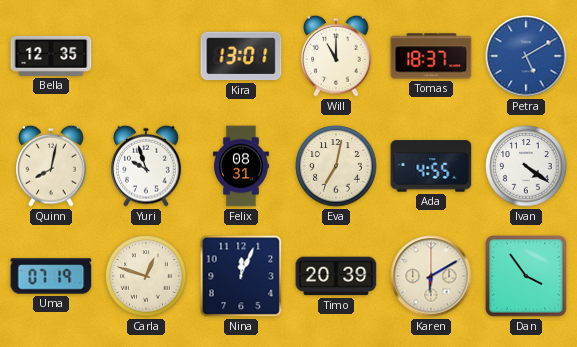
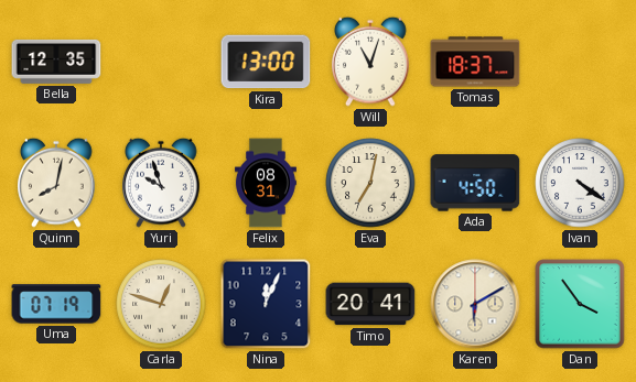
Kira: 13:01 -> 13:00 (266, 62)
Will: 11:00 -> 11:03 (370, 62)
Petra: 5:10 -> none (526, 56)
Ada: 4:55 -> 4:50 (475, 183)
Timo: 20:39 -> 20:41 (370, 304)
